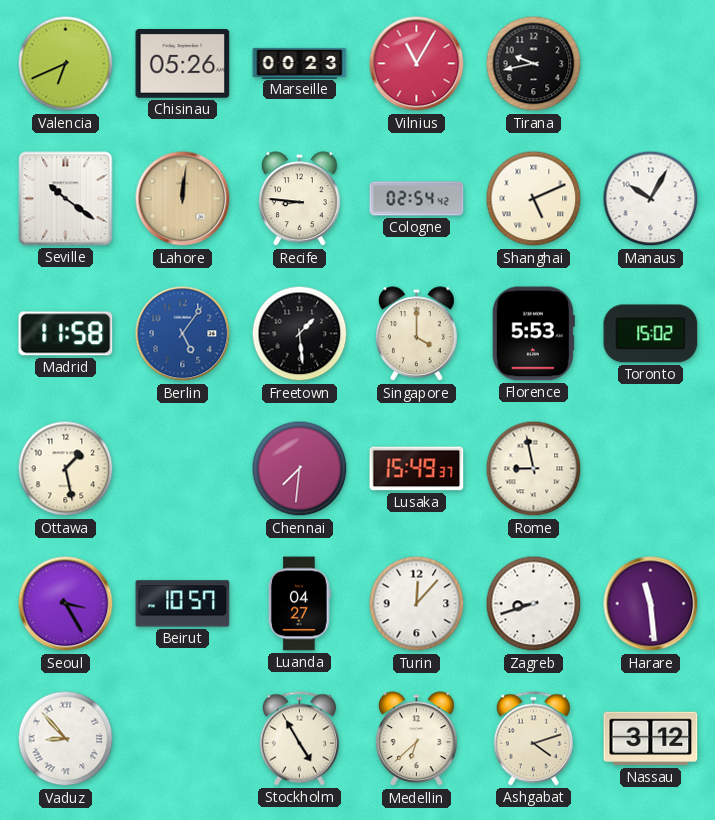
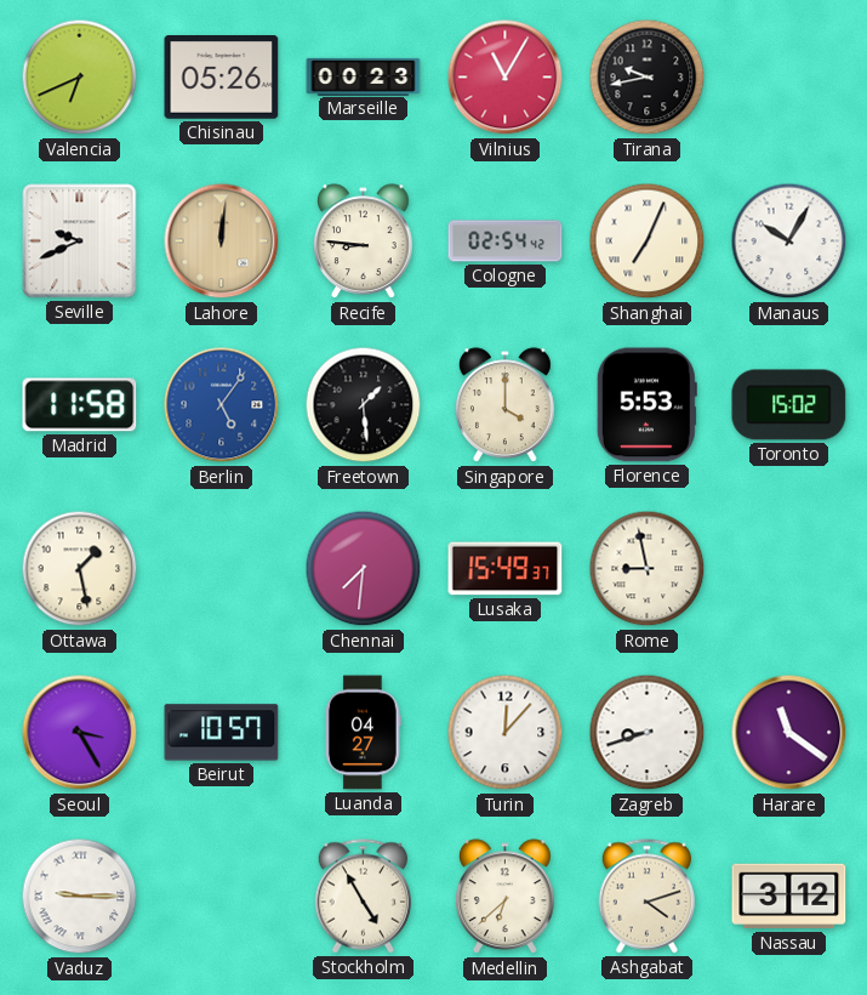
Seville: 10:21 -> 9:41 (80, 241)
Shanghai: 5:11 -> 7:04 (648, 241)
Harare: 11:29 -> 11:21 (789, 733)
Vaduz: 8:53 -> 9:15 (80, 897)
